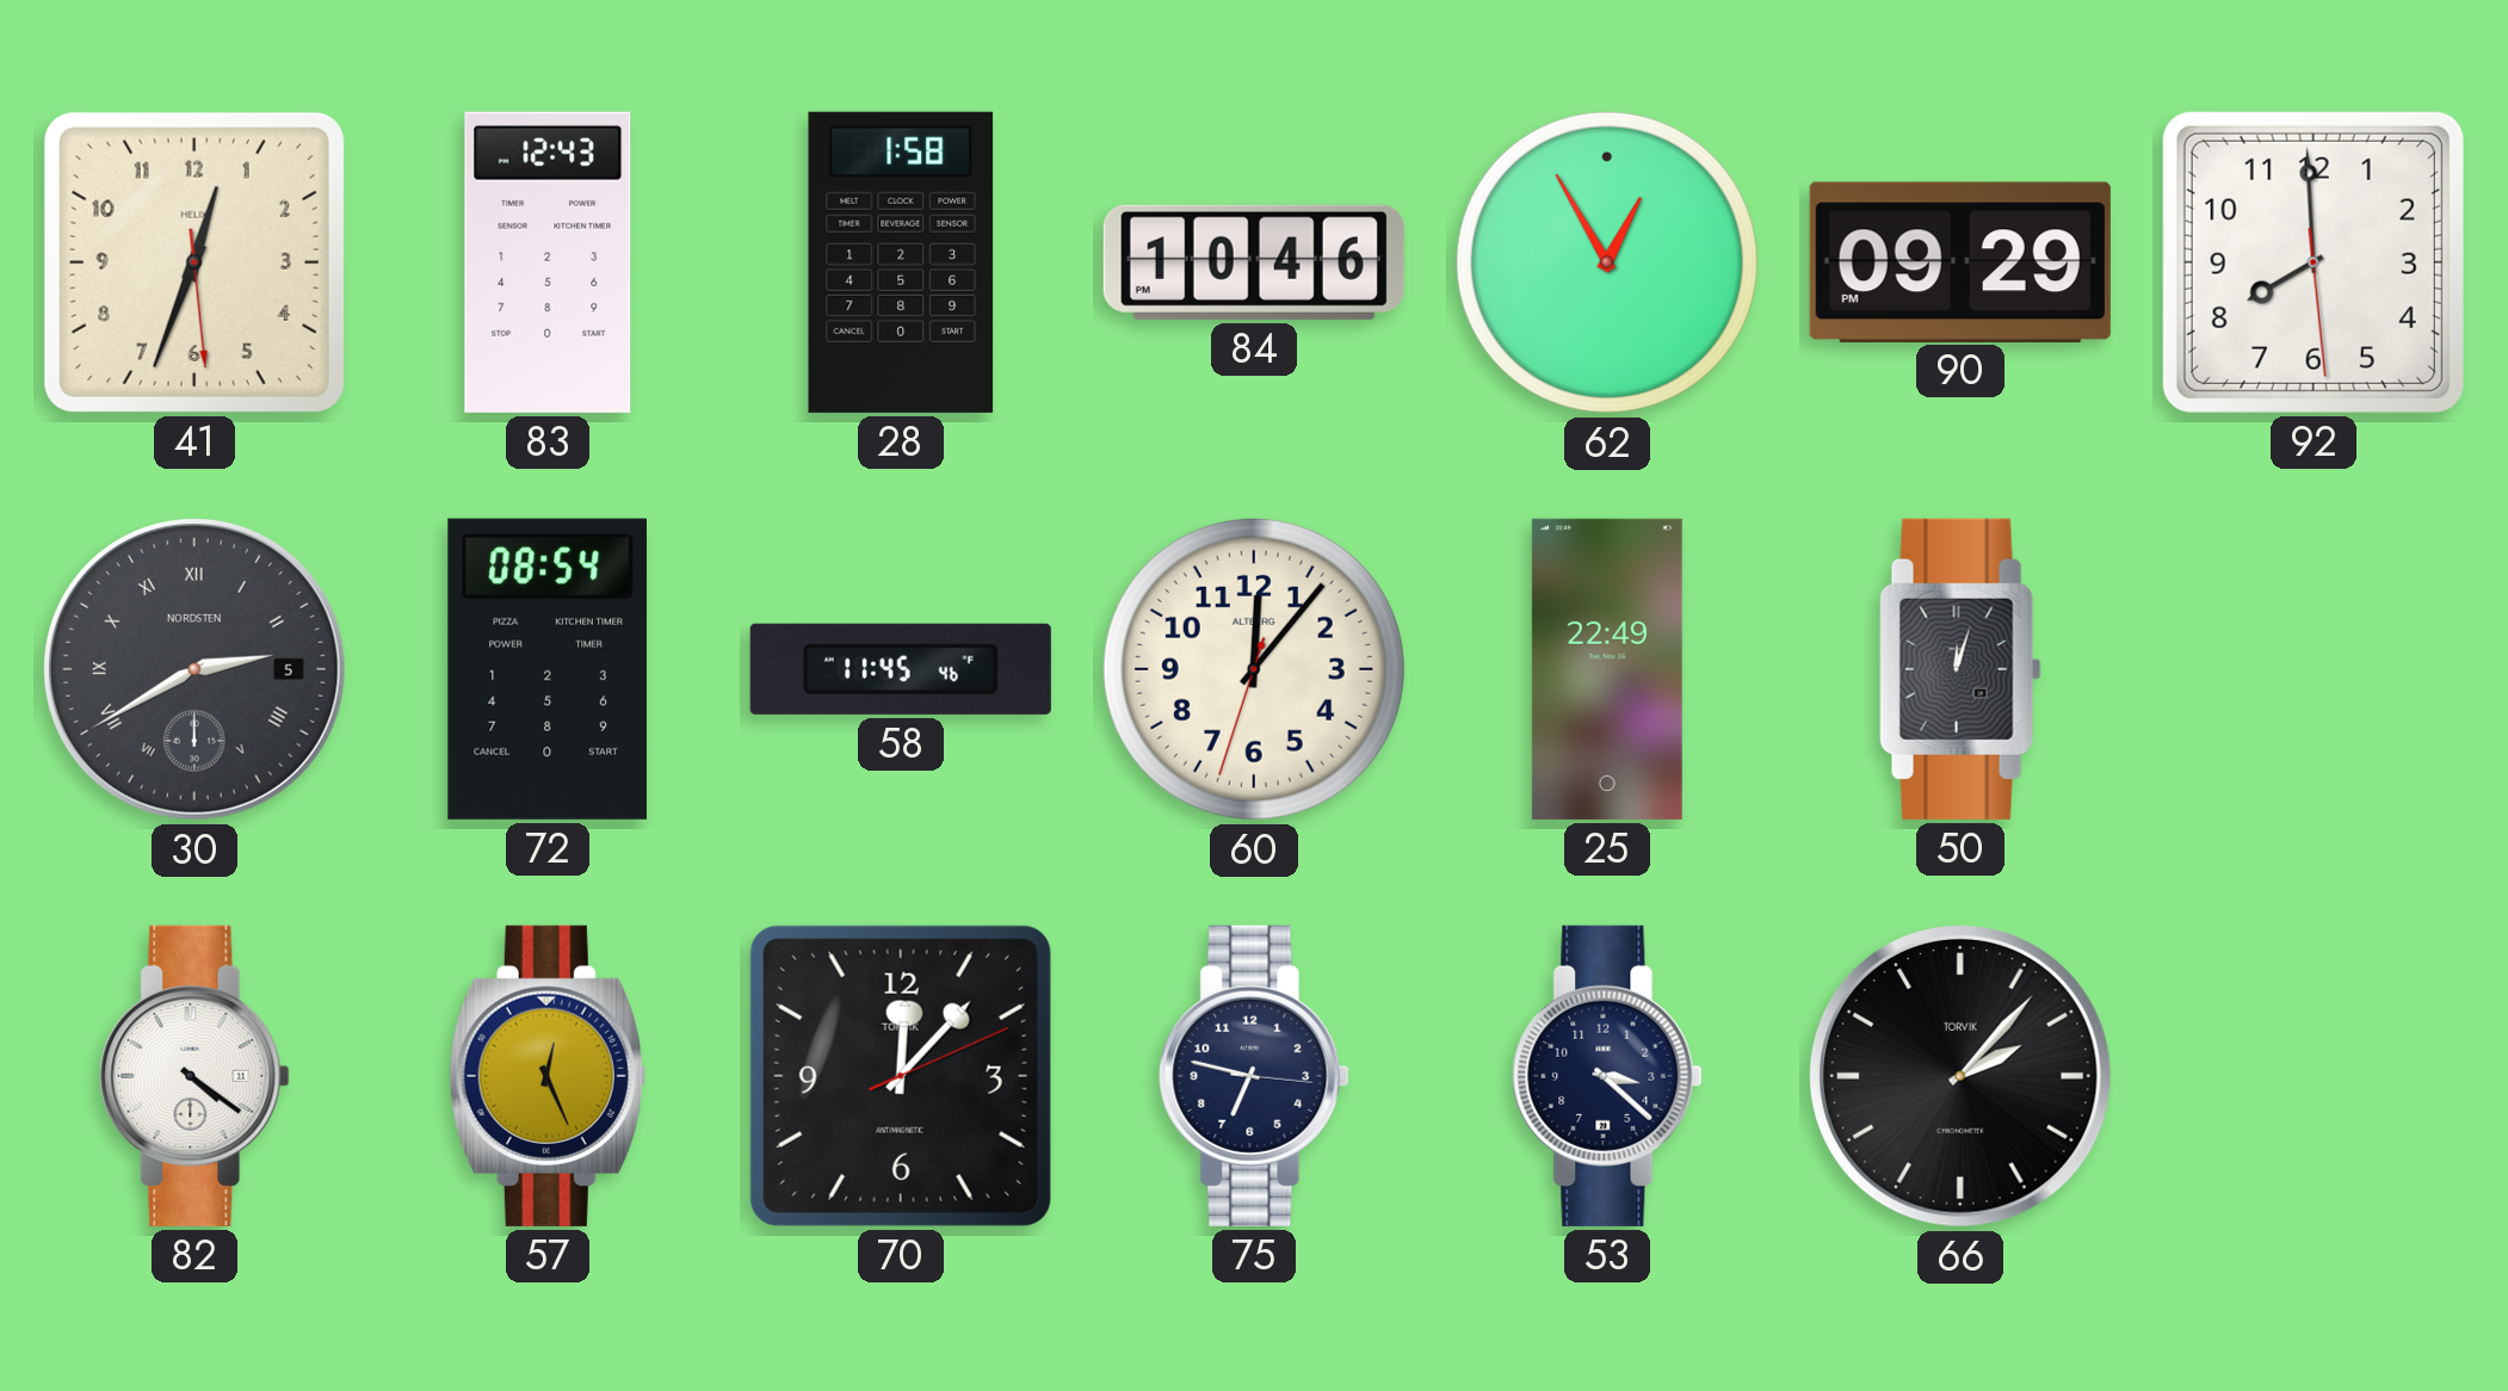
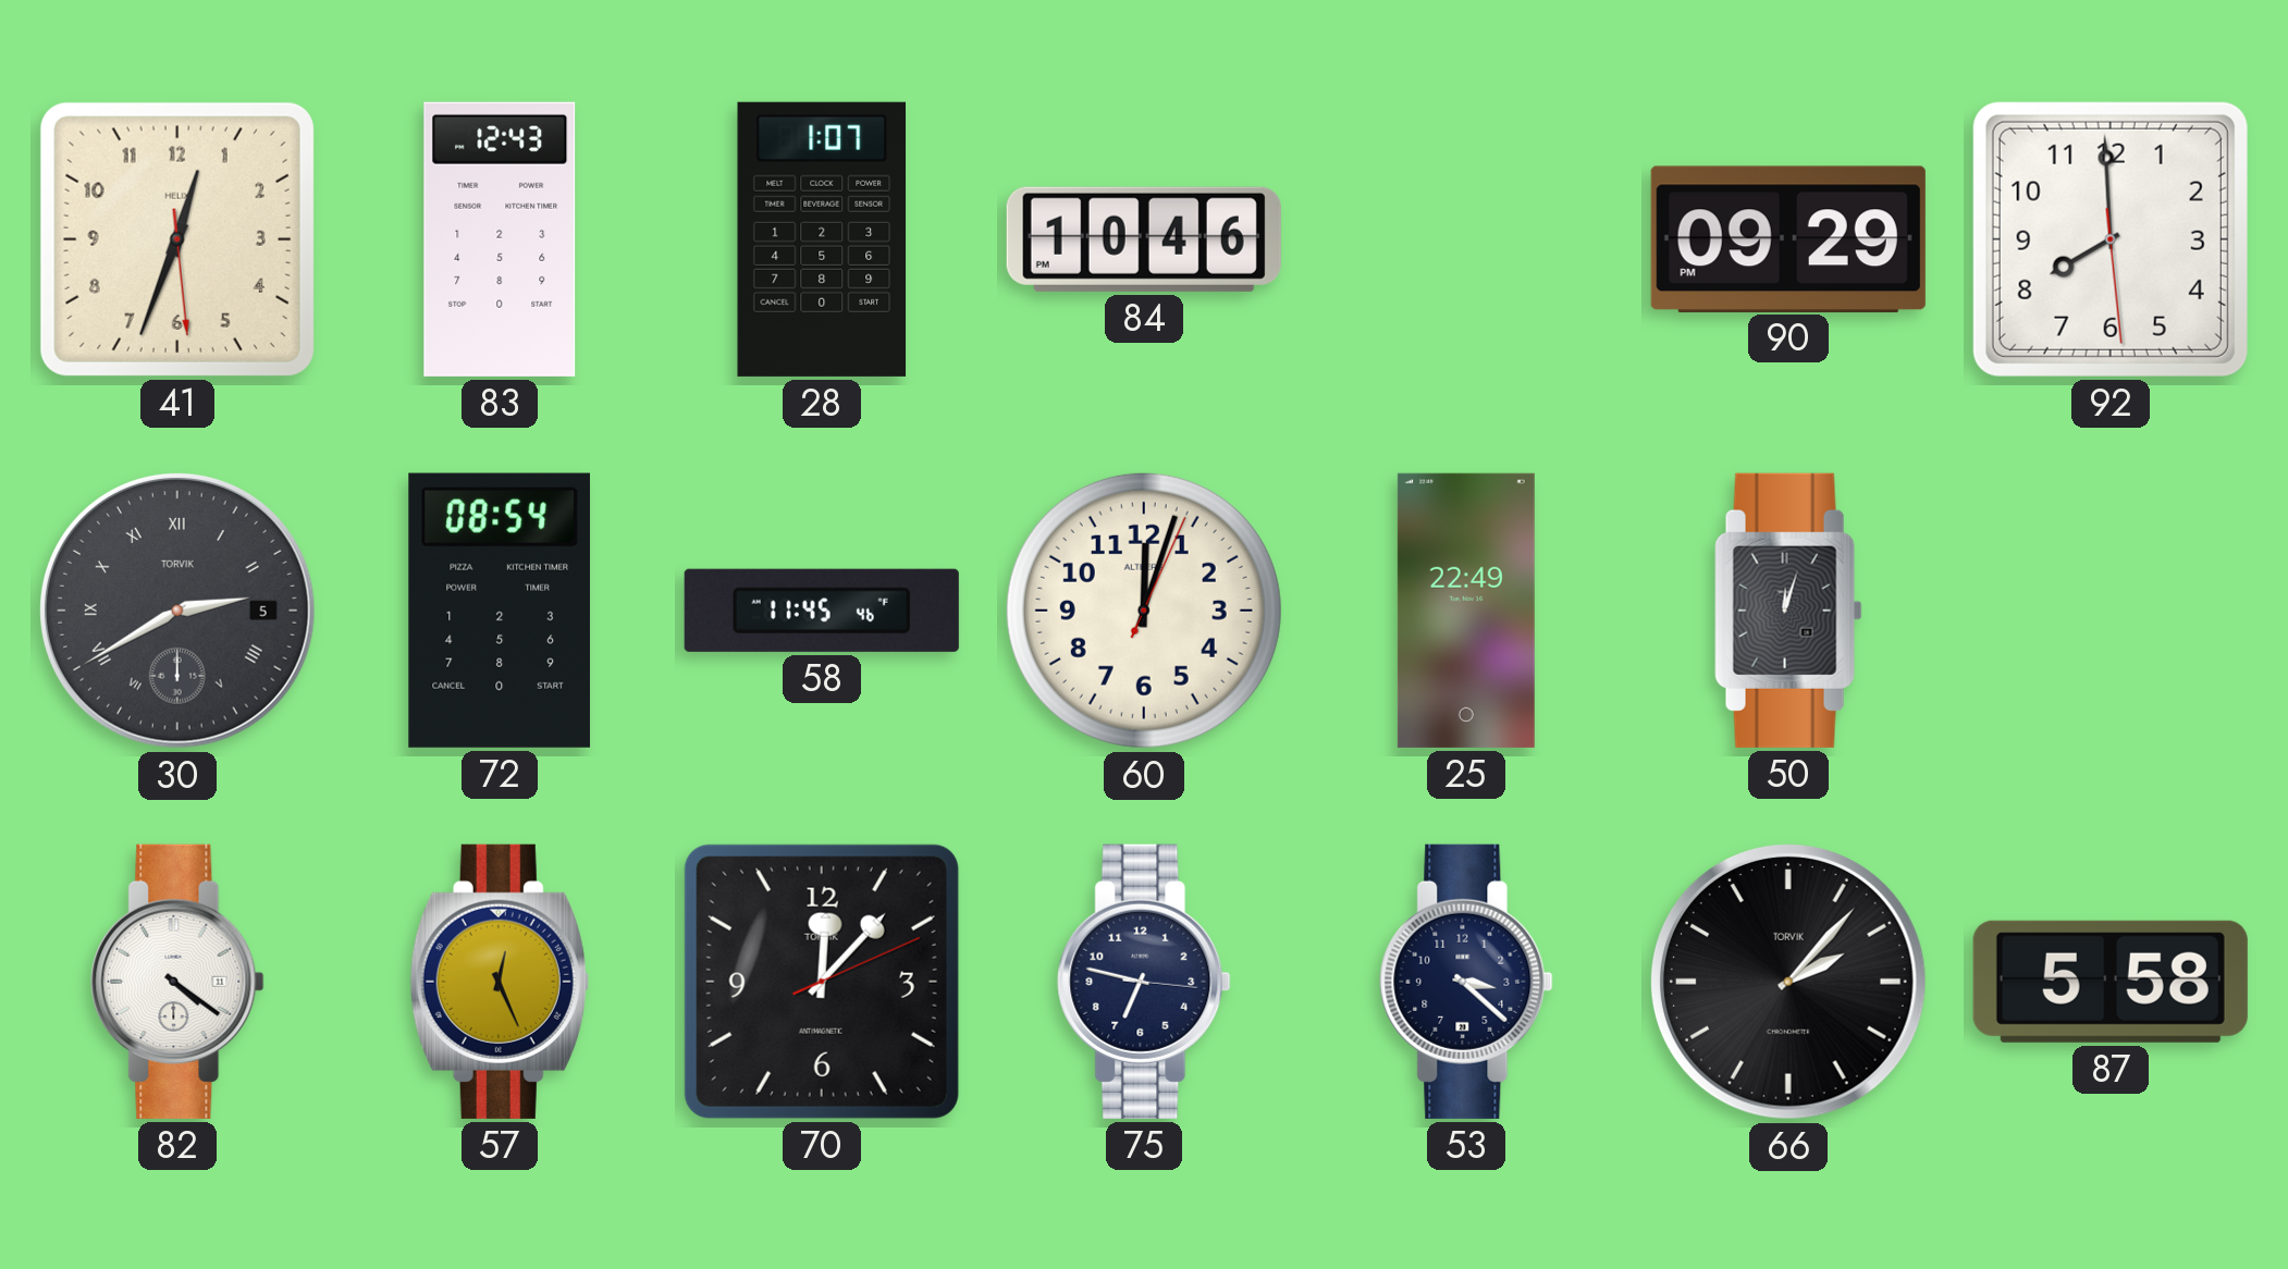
28: 1:58 -> 1:07 (822, 239)
62: 12:55 -> none (1607, 262)
30 brand: NORDSTEN -> TORVIK (177, 611)
60: 12:06 -> 12:03 (1144, 611)
87: none -> 5:58 (2111, 982)
